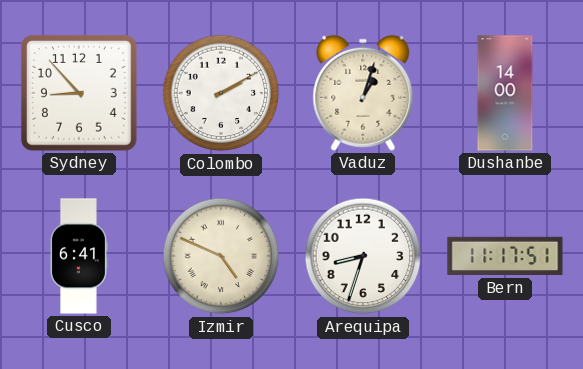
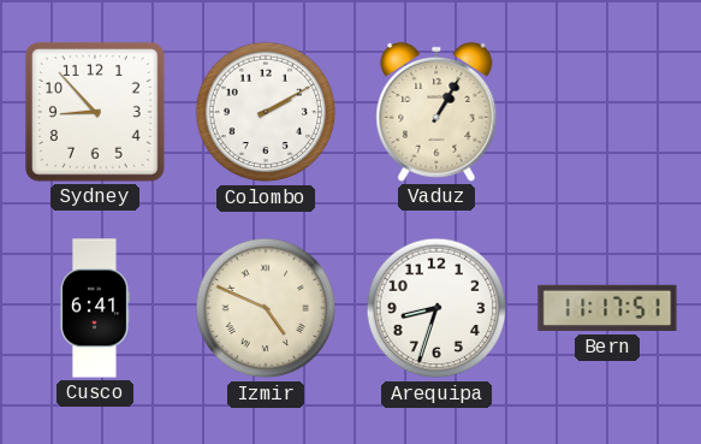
Vaduz: 1:03 -> 1:05 (436, 112)
Dushanbe: 14:00 -> none (505, 93)
